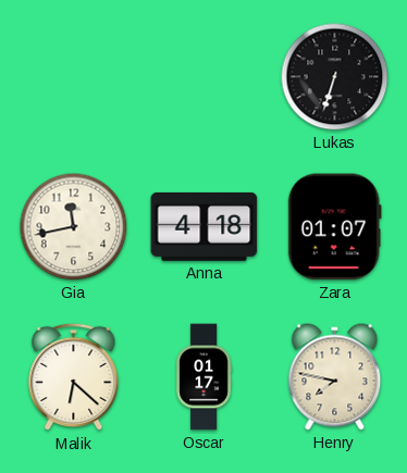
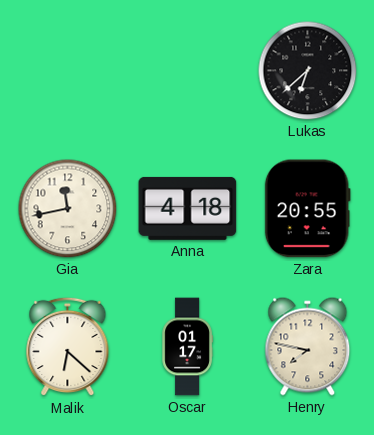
Lukas: 6:33 -> 6:38 (308, 71)
Zara: 01:07 -> 20:55 (307, 209)
